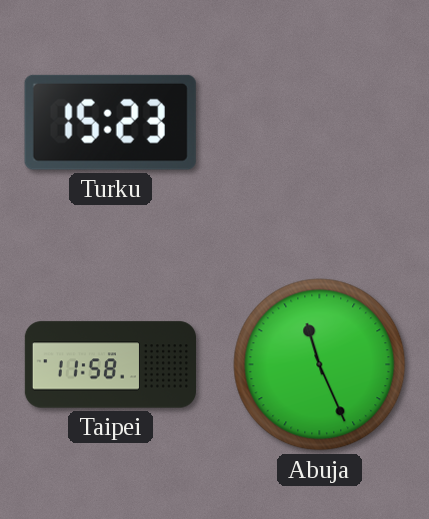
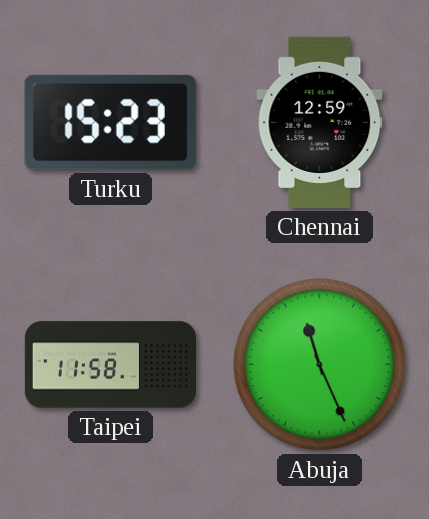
Chennai: none -> 12:59 (320, 122)
